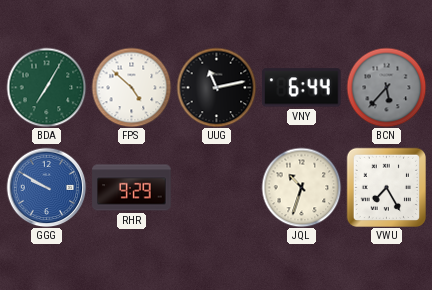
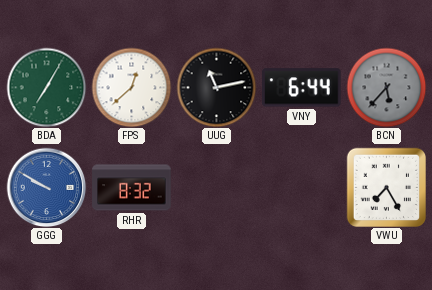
FPS: 4:52 -> 12:38 (131, 87)
RHR: 9:29 -> 8:32 (132, 188)
JQL: 10:33 -> none (301, 187)
